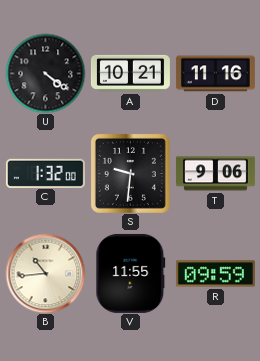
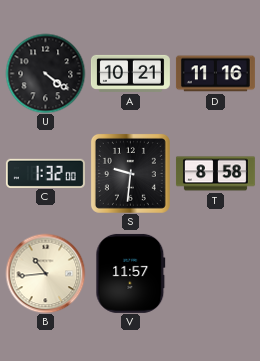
T: 9:06 -> 8:58 (215, 174)
V: 11:55 -> 11:57 (131, 273)
R: 09:59 -> none (215, 274)
